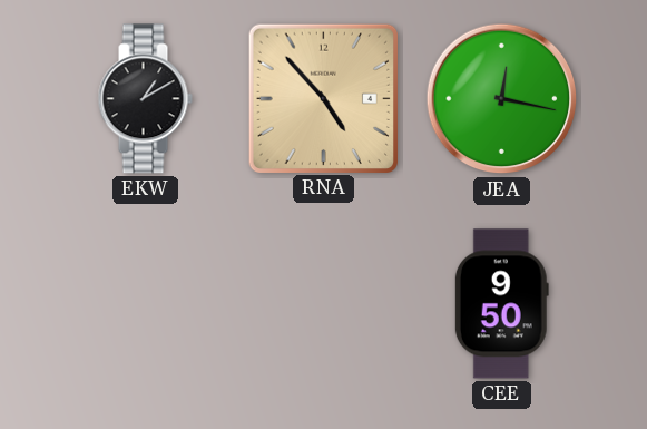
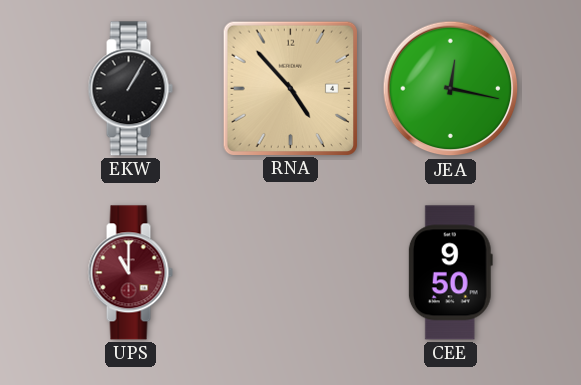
EKW: 1:10 -> 1:05 (130, 89)
UPS: none -> 11:00 (130, 273)
